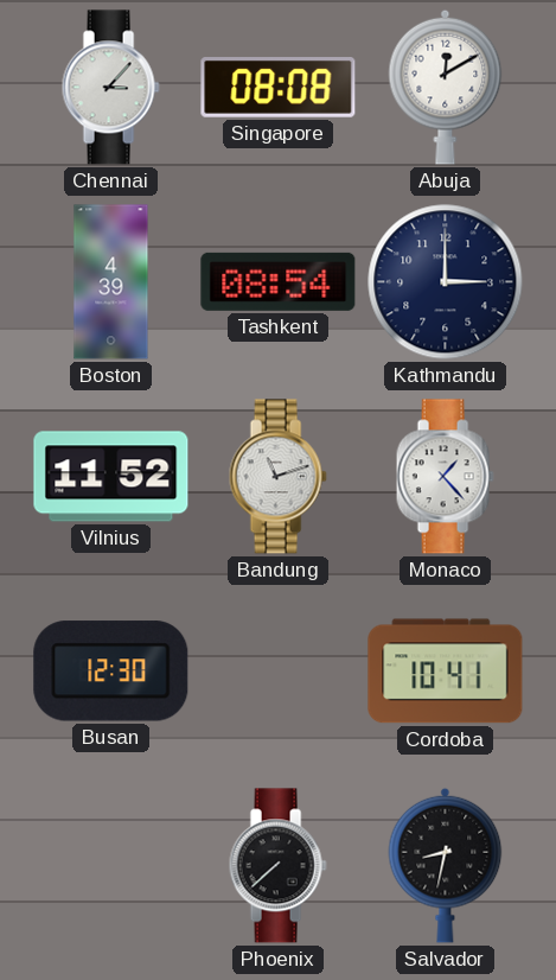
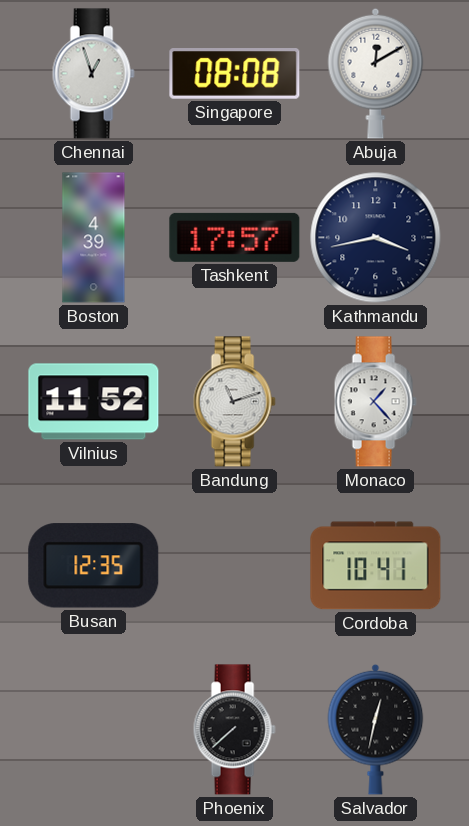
Chennai: 3:07 -> 12:57 (93, 74)
Tashkent: 08:54 -> 17:57 (235, 237)
Kathmandu: 3:00 -> 3:43 (376, 238)
Busan: 12:30 -> 12:35 (94, 566)
Salvador: 8:32 -> 12:32 (376, 729)
